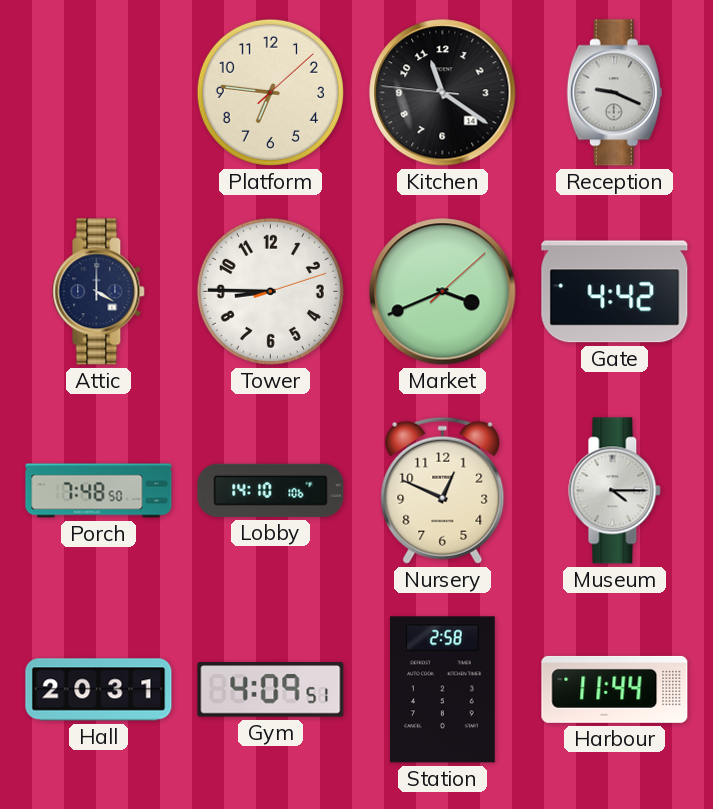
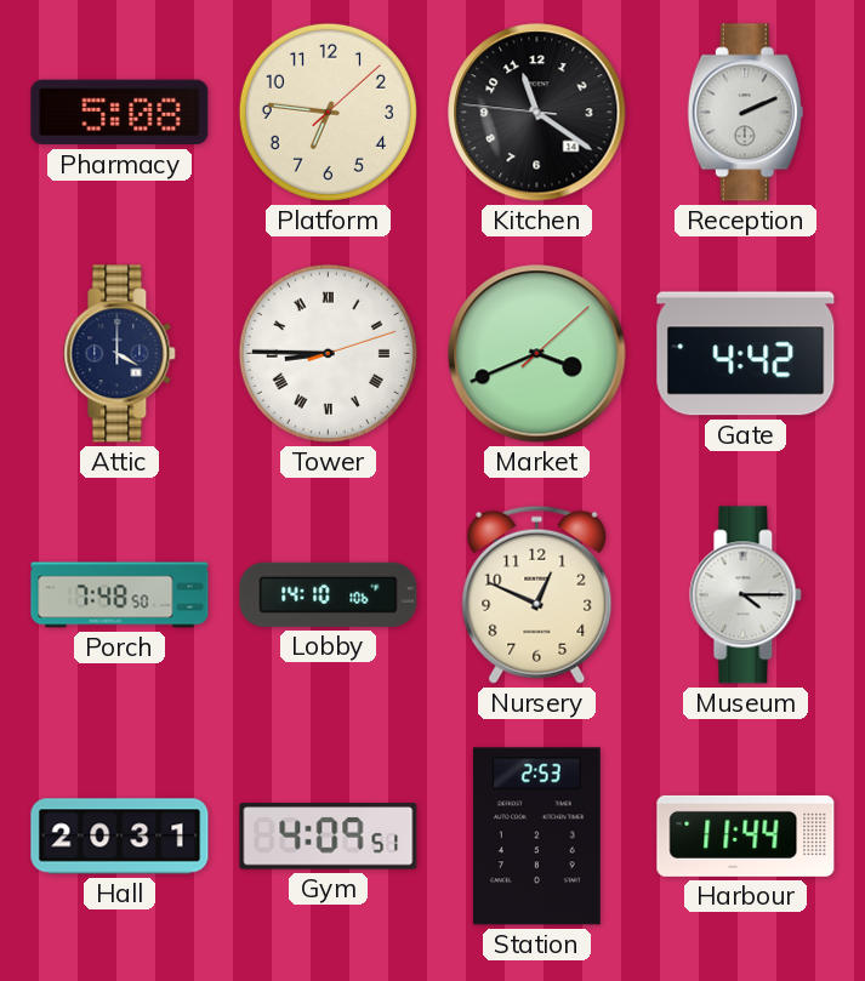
Pharmacy: none -> 5:08 (120, 113)
Reception: 9:19 -> 2:11 (745, 113)
Tower numerals: Arabic -> Roman (328, 353)
Station: 2:58 -> 2:53 (536, 837)
